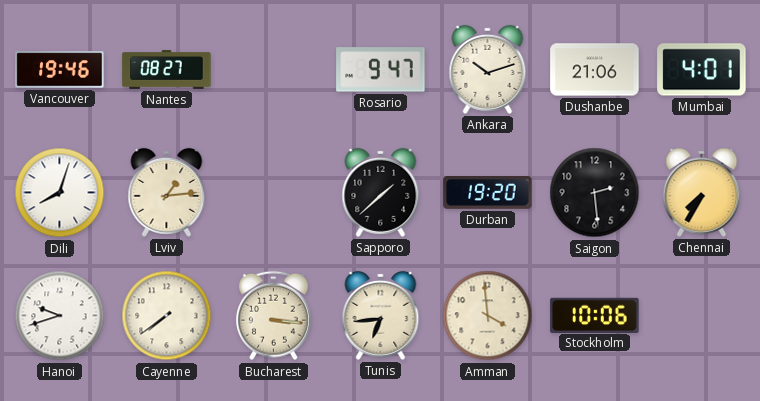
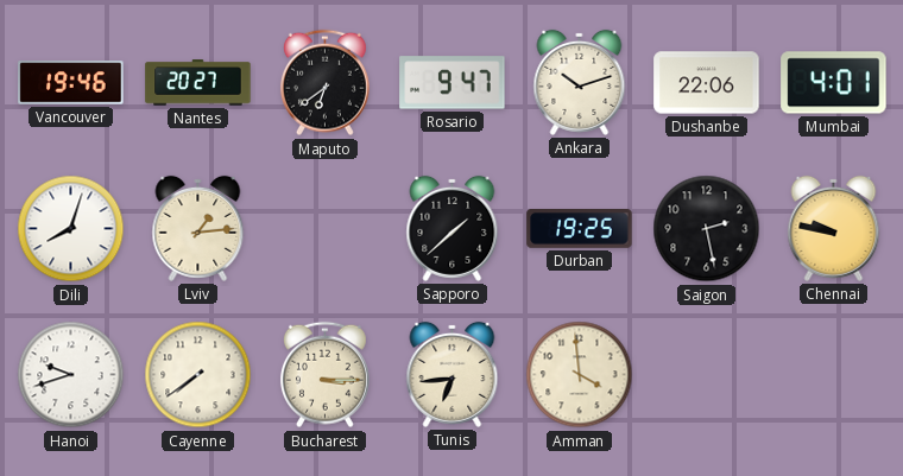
Nantes: 08:27 -> 20:27 (198, 83)
Maputo: none -> 6:39 (324, 83)
Dushanbe: 21:06 -> 22:06 (707, 83)
Durban: 19:20 -> 19:25 (580, 229)
Saigon: 2:29 -> 2:28 (707, 229)
Chennai: 7:35 -> 9:47 (834, 228)
Bucharest: 3:16 -> 3:15 (324, 375)
Stockholm: 10:06 -> none (595, 315)
